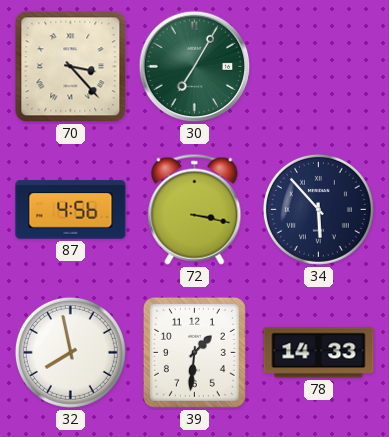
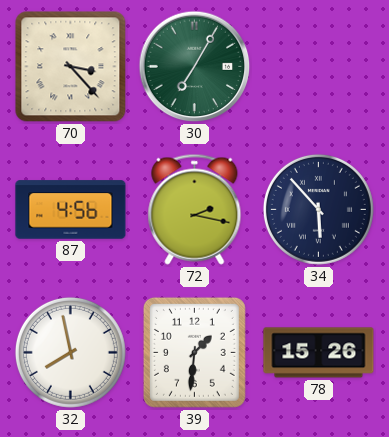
72: 3:17 -> 2:17 (195, 209)
78: 14:33 -> 15:26 (319, 353)
